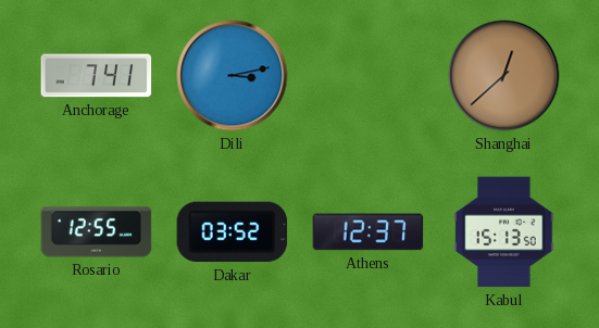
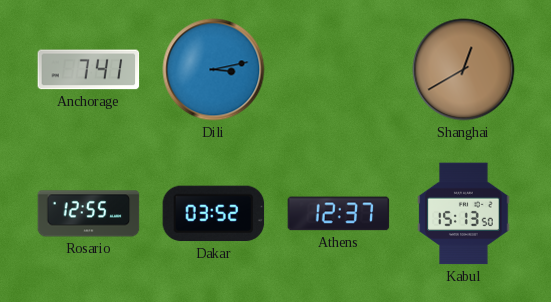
Shanghai: 12:38 -> 12:40 (464, 70)
